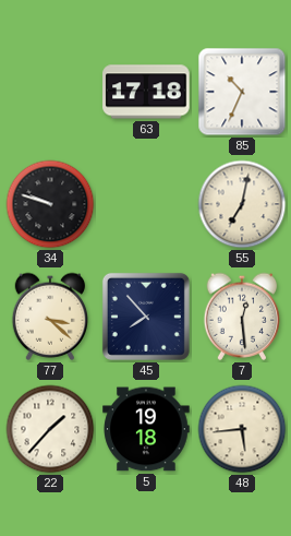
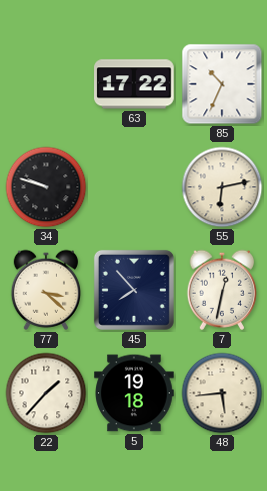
63: 17:18 -> 17:22 (134, 84)
55: 7:02 -> 6:13 (222, 187)
7: 12:29 -> 12:32 (222, 290)
